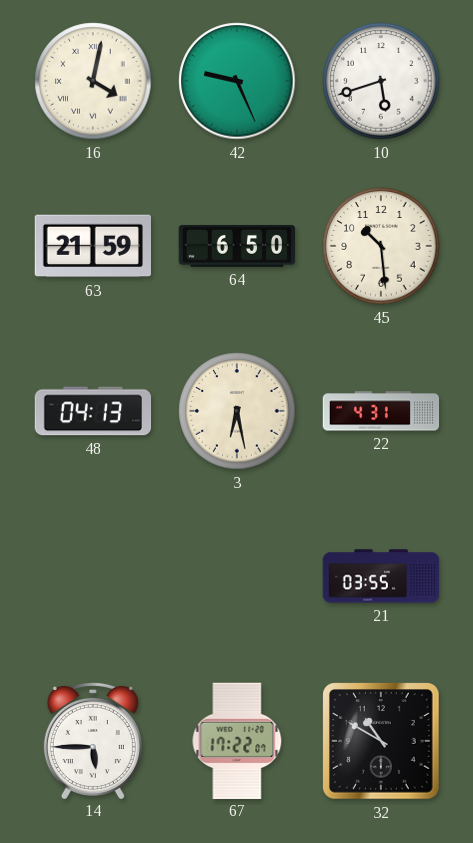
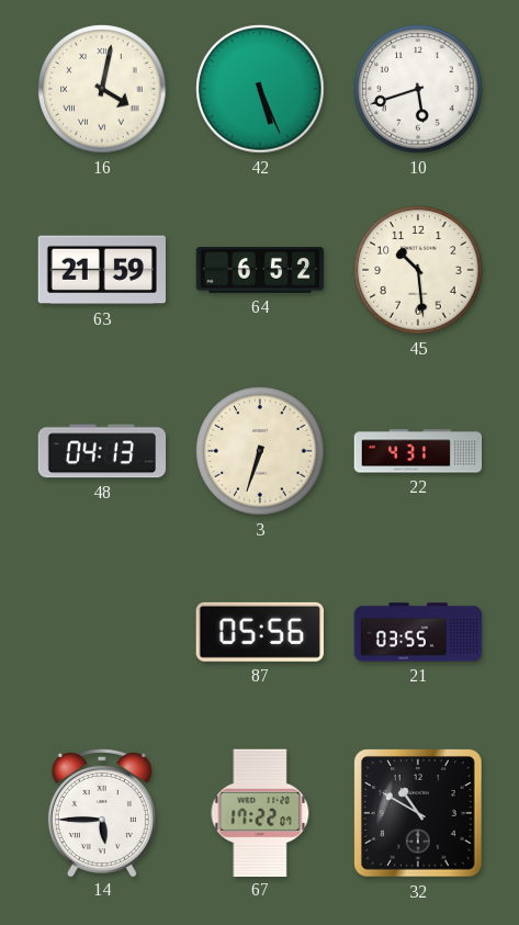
42: 9:26 -> 5:26 (260, 89)
64: 6:50 -> 6:52 (260, 270)
3: 6:28 -> 6:33 (260, 451)
87: none -> 05:56 (260, 632)
